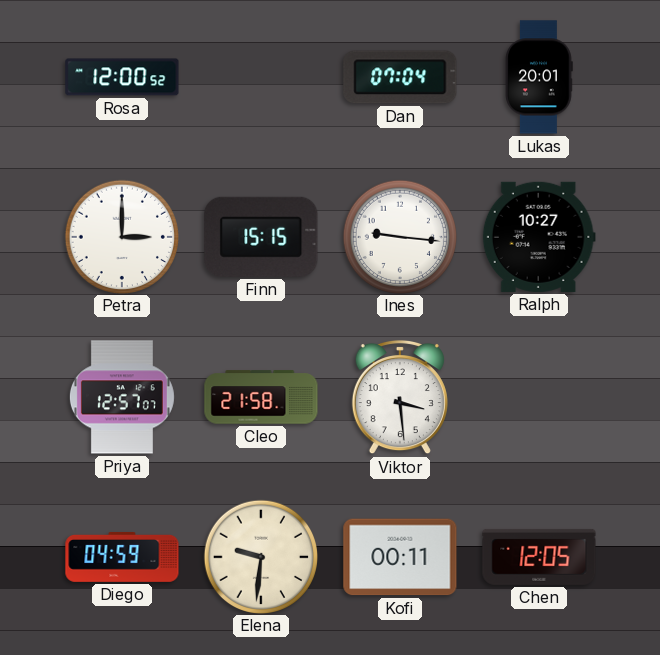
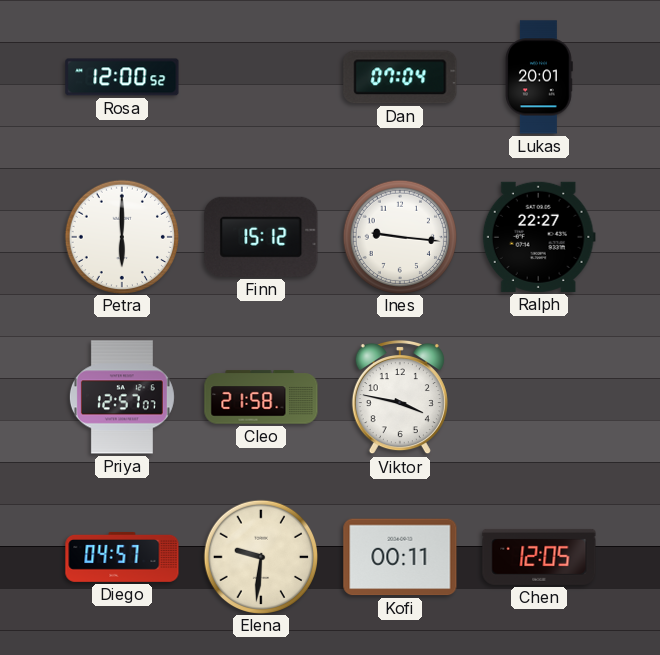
Petra: 3:00 -> 6:00 (122, 236)
Finn: 15:15 -> 15:12 (261, 237)
Ralph: 10:27 -> 22:27 (539, 237)
Viktor: 3:29 -> 3:47 (400, 397)
Diego: 04:59 -> 04:57 (122, 557)
